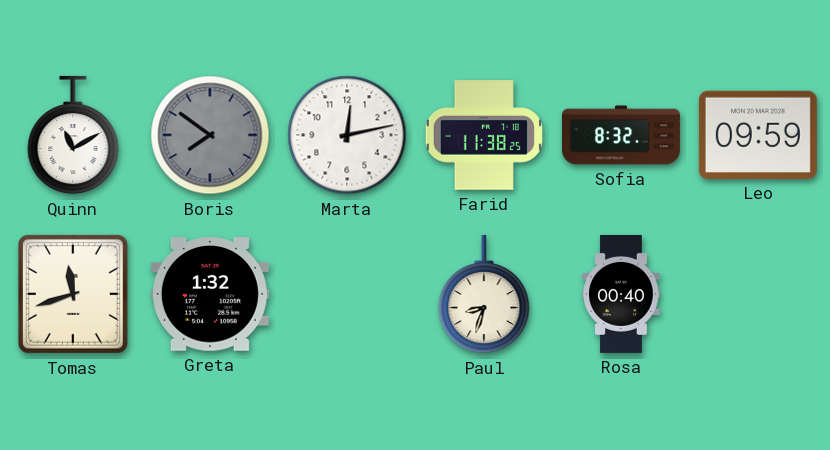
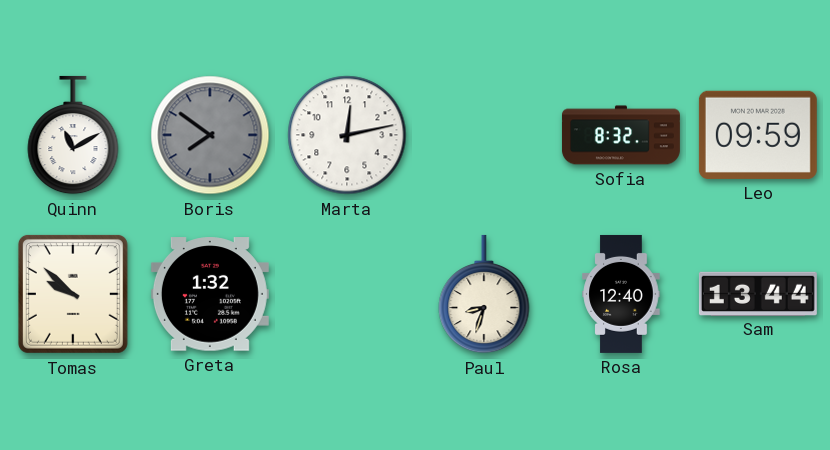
Farid: 11:38 -> none (484, 135)
Tomas: 11:42 -> 9:52 (73, 294)
Rosa: 00:40 -> 12:40 (621, 294)
Sam: none -> 13:44 (758, 293)
